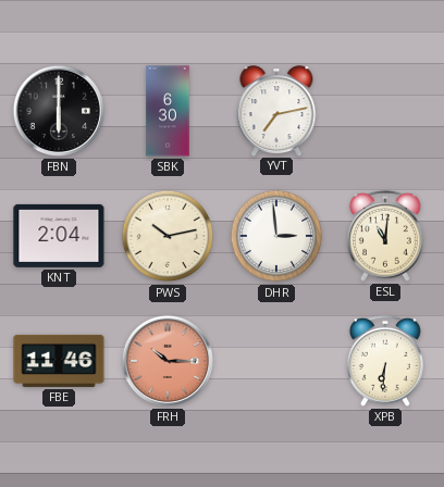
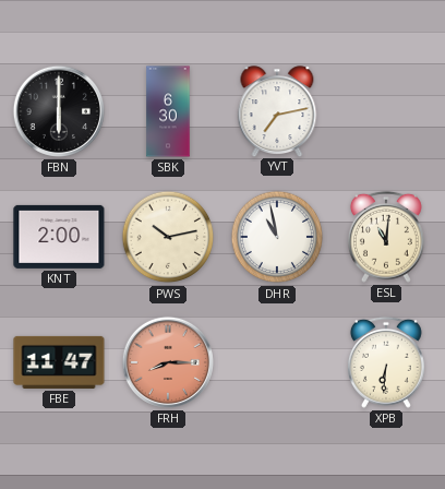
KNT: 2:04 -> 2:00 (59, 237)
DHR: 2:59 -> 10:58 (277, 237)
FBE: 11:46 -> 11:47 (59, 362)
FRH: 10:15 -> 8:15 (168, 362)
